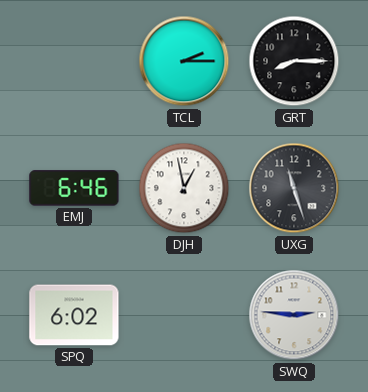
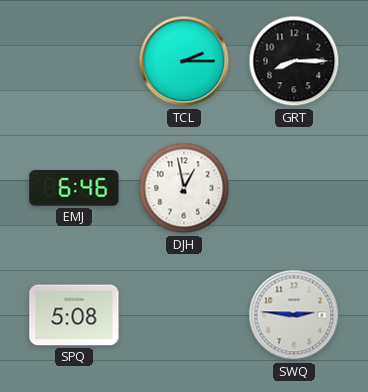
UXG: 11:27 -> none (294, 188)
SPQ: 6:02 -> 5:08 (74, 315)
